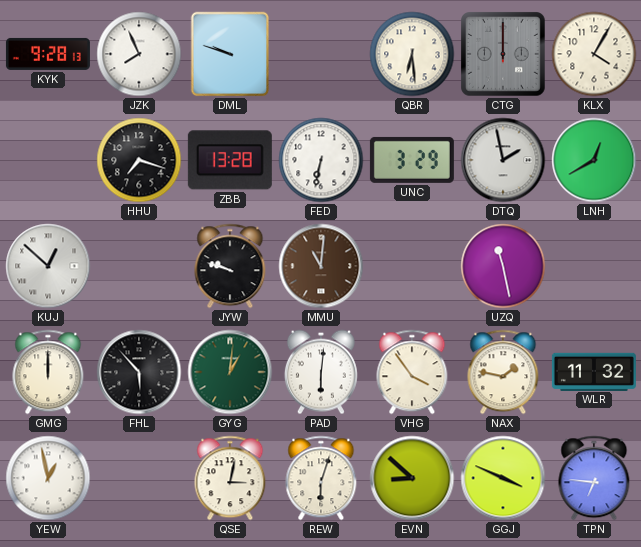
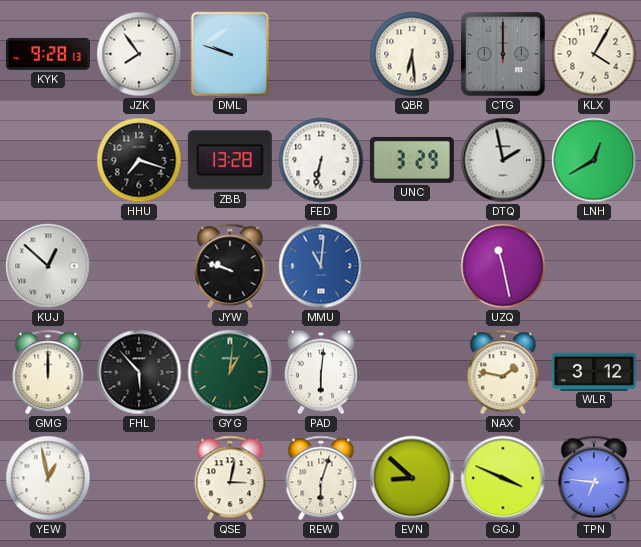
JZK: 7:56 -> 7:54 (139, 54)
MMU dial: brown -> blue (321, 266)
VHG: 3:54 -> none (412, 372)
WLR: 11:32 -> 3:12 (594, 371)
